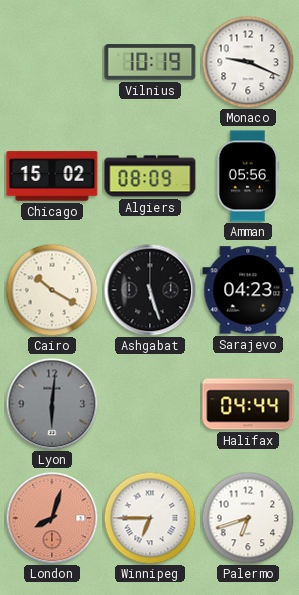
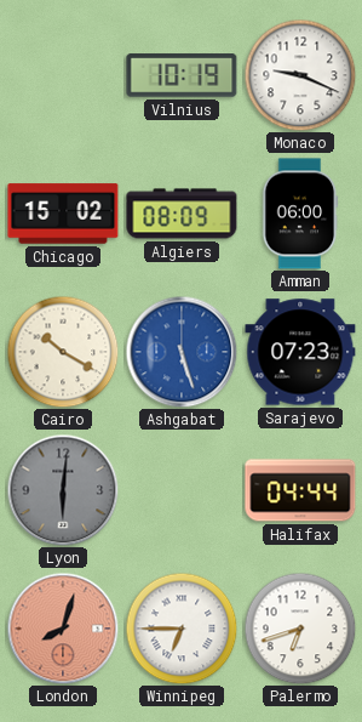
Amman: 05:56 -> 06:00 (300, 214)
Ashgabat dial: black -> blue (182, 352)
Sarajevo: 04:23 -> 07:23 (300, 352)
